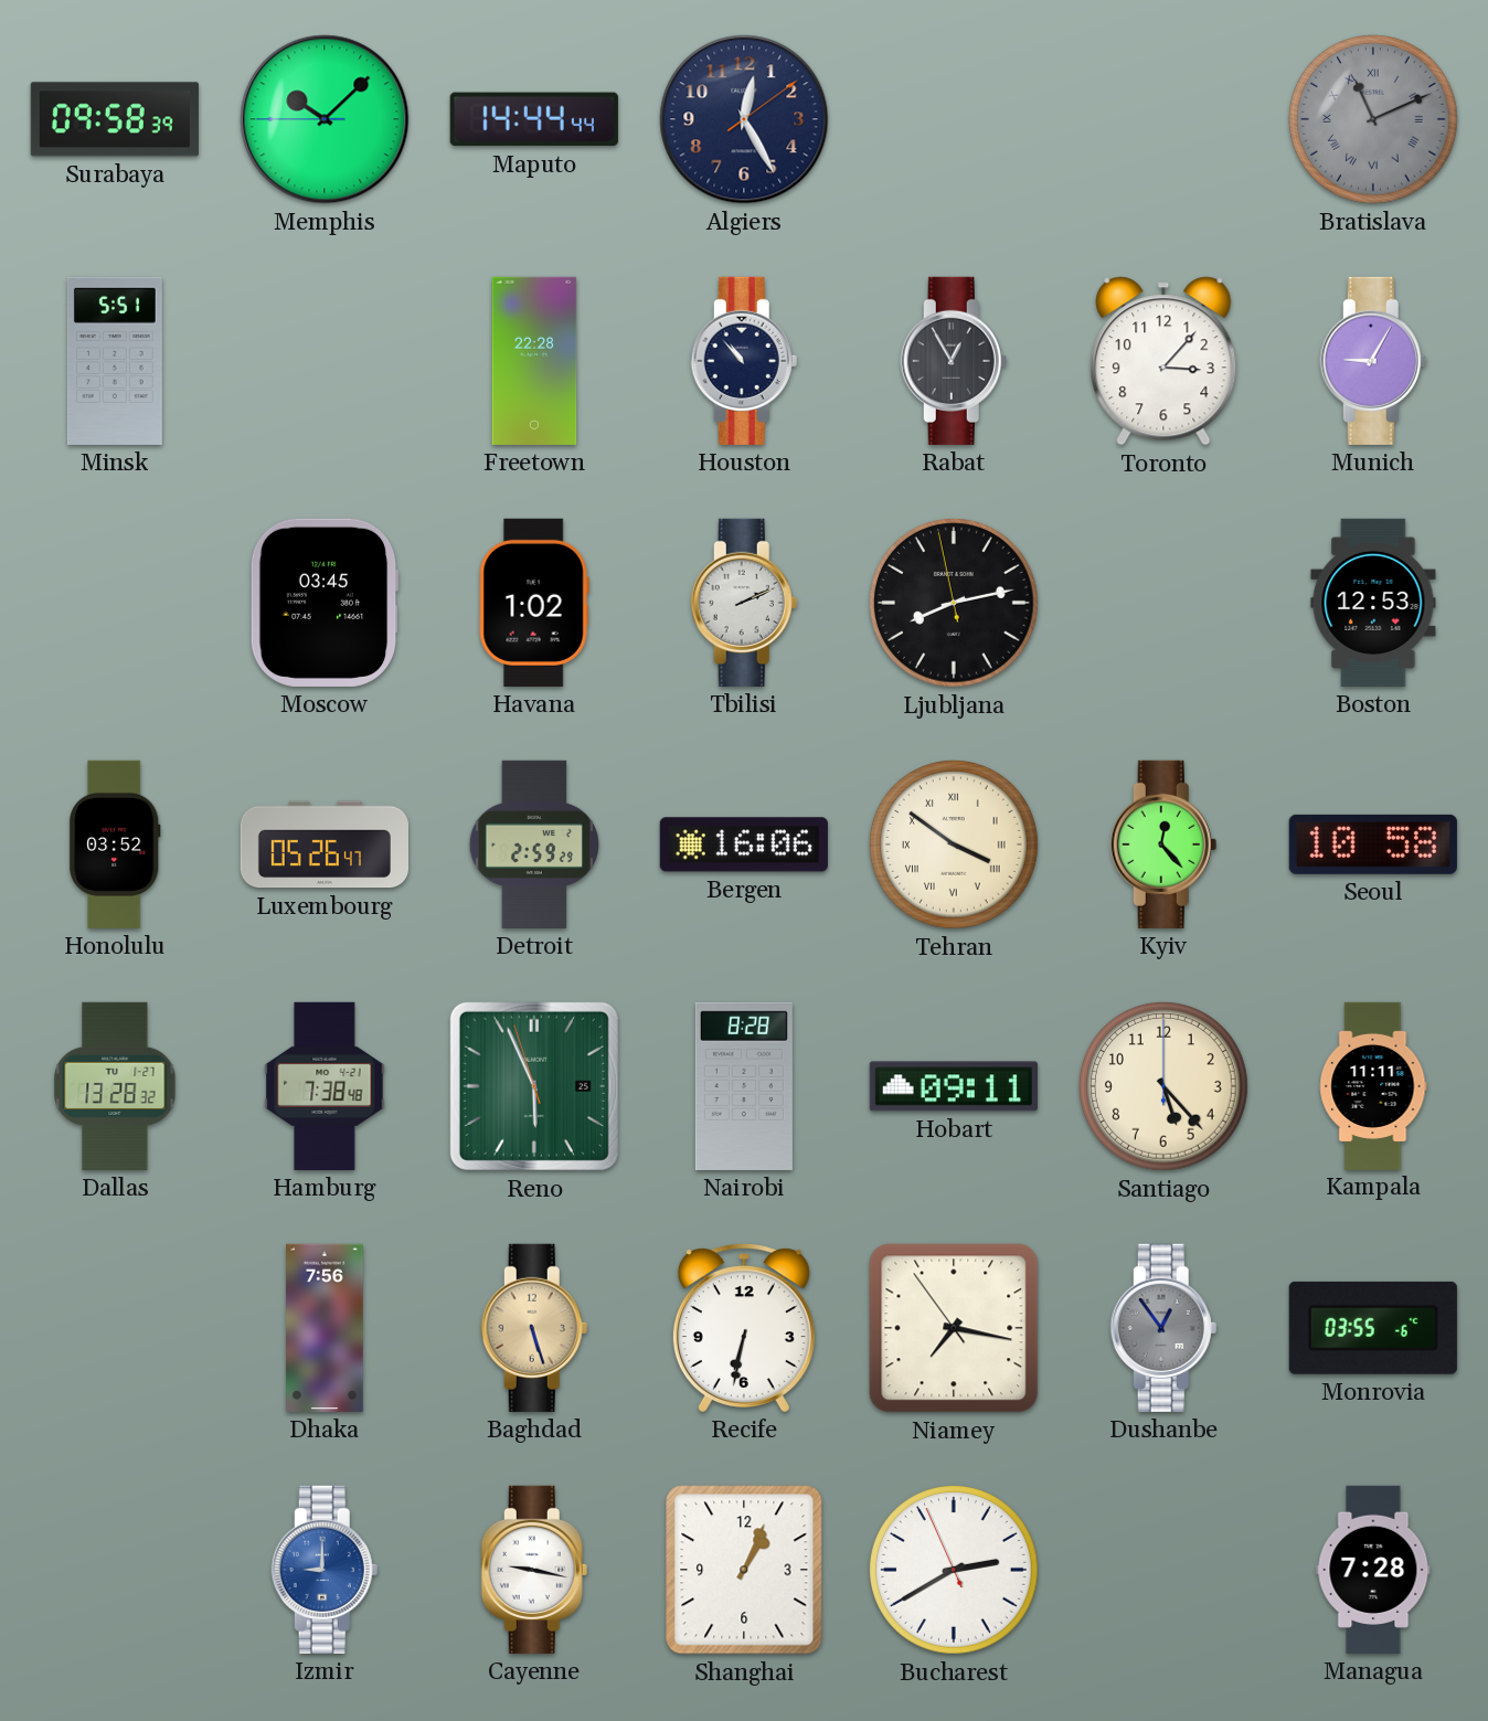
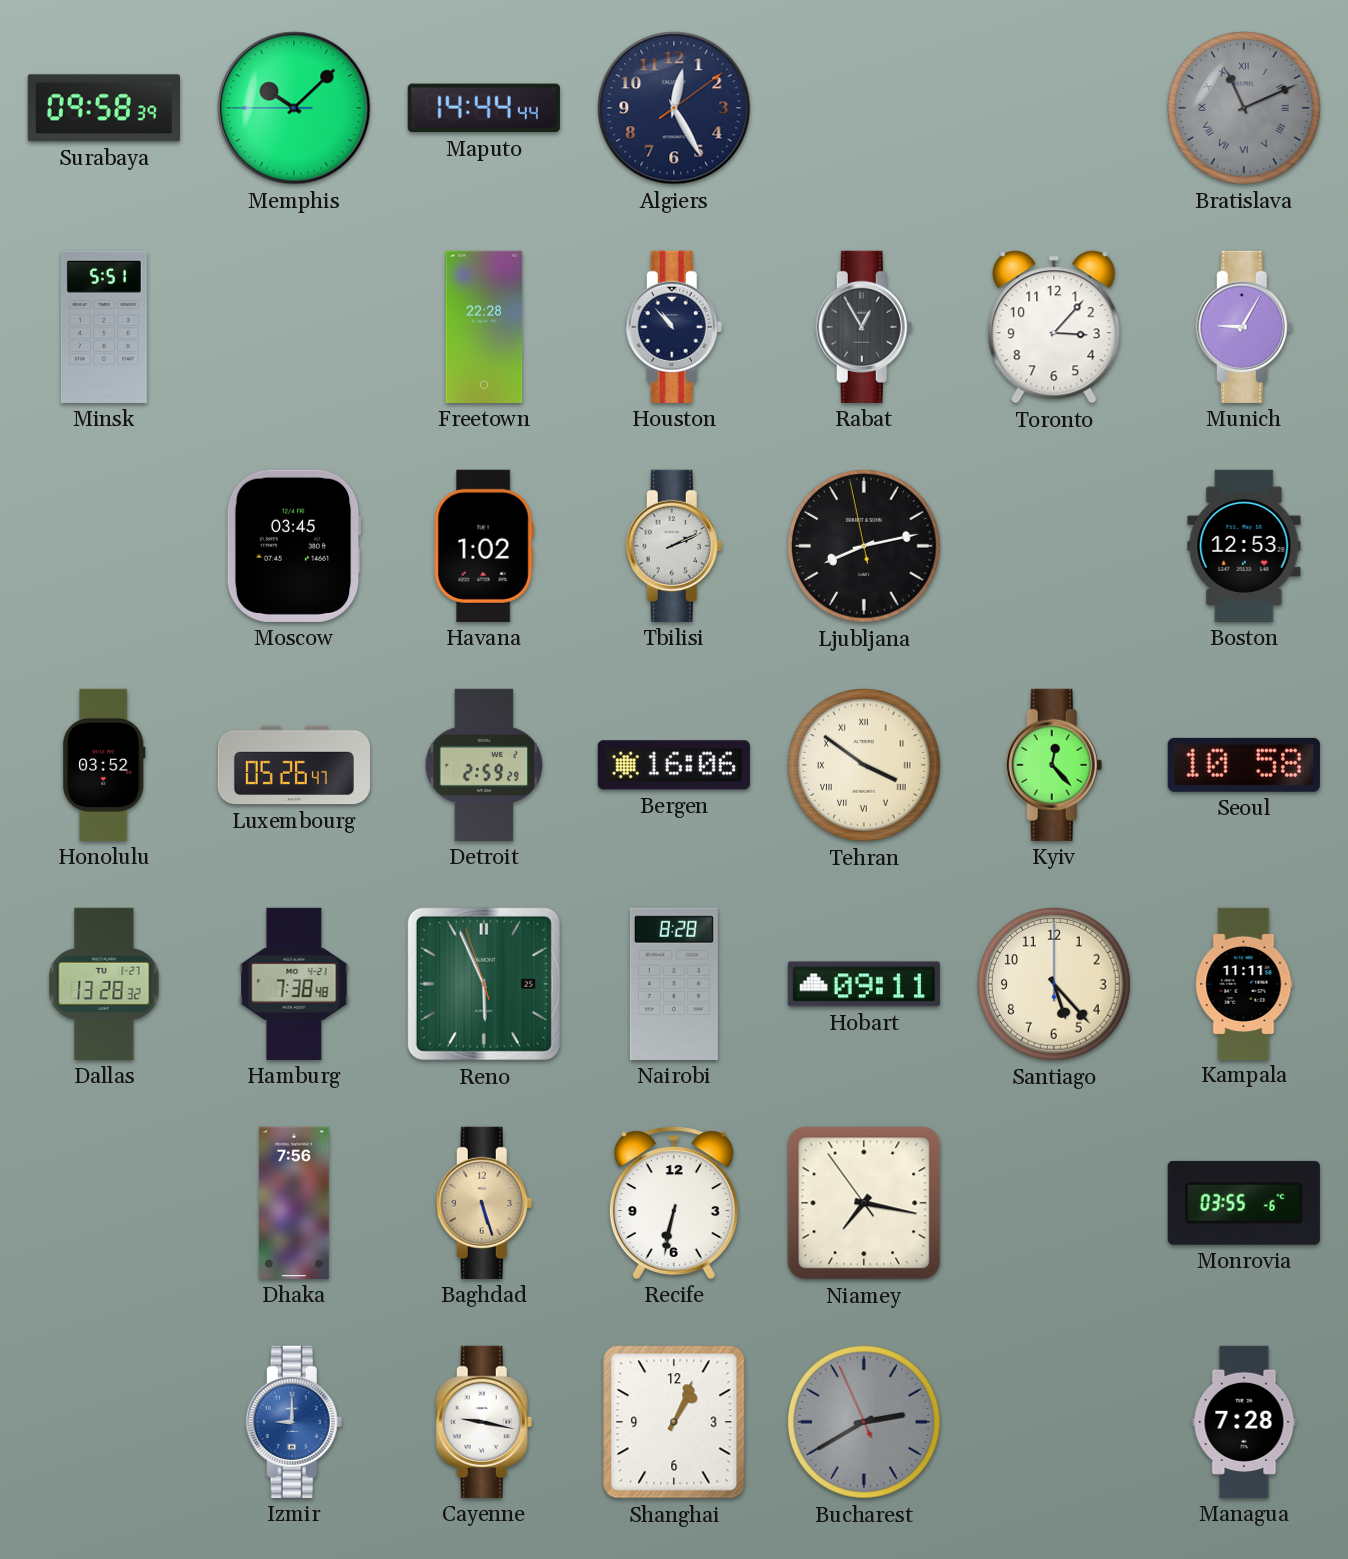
Dushanbe: 12:54 -> none (1163, 1328)
Bucharest dial: white -> grey (865, 1423)
